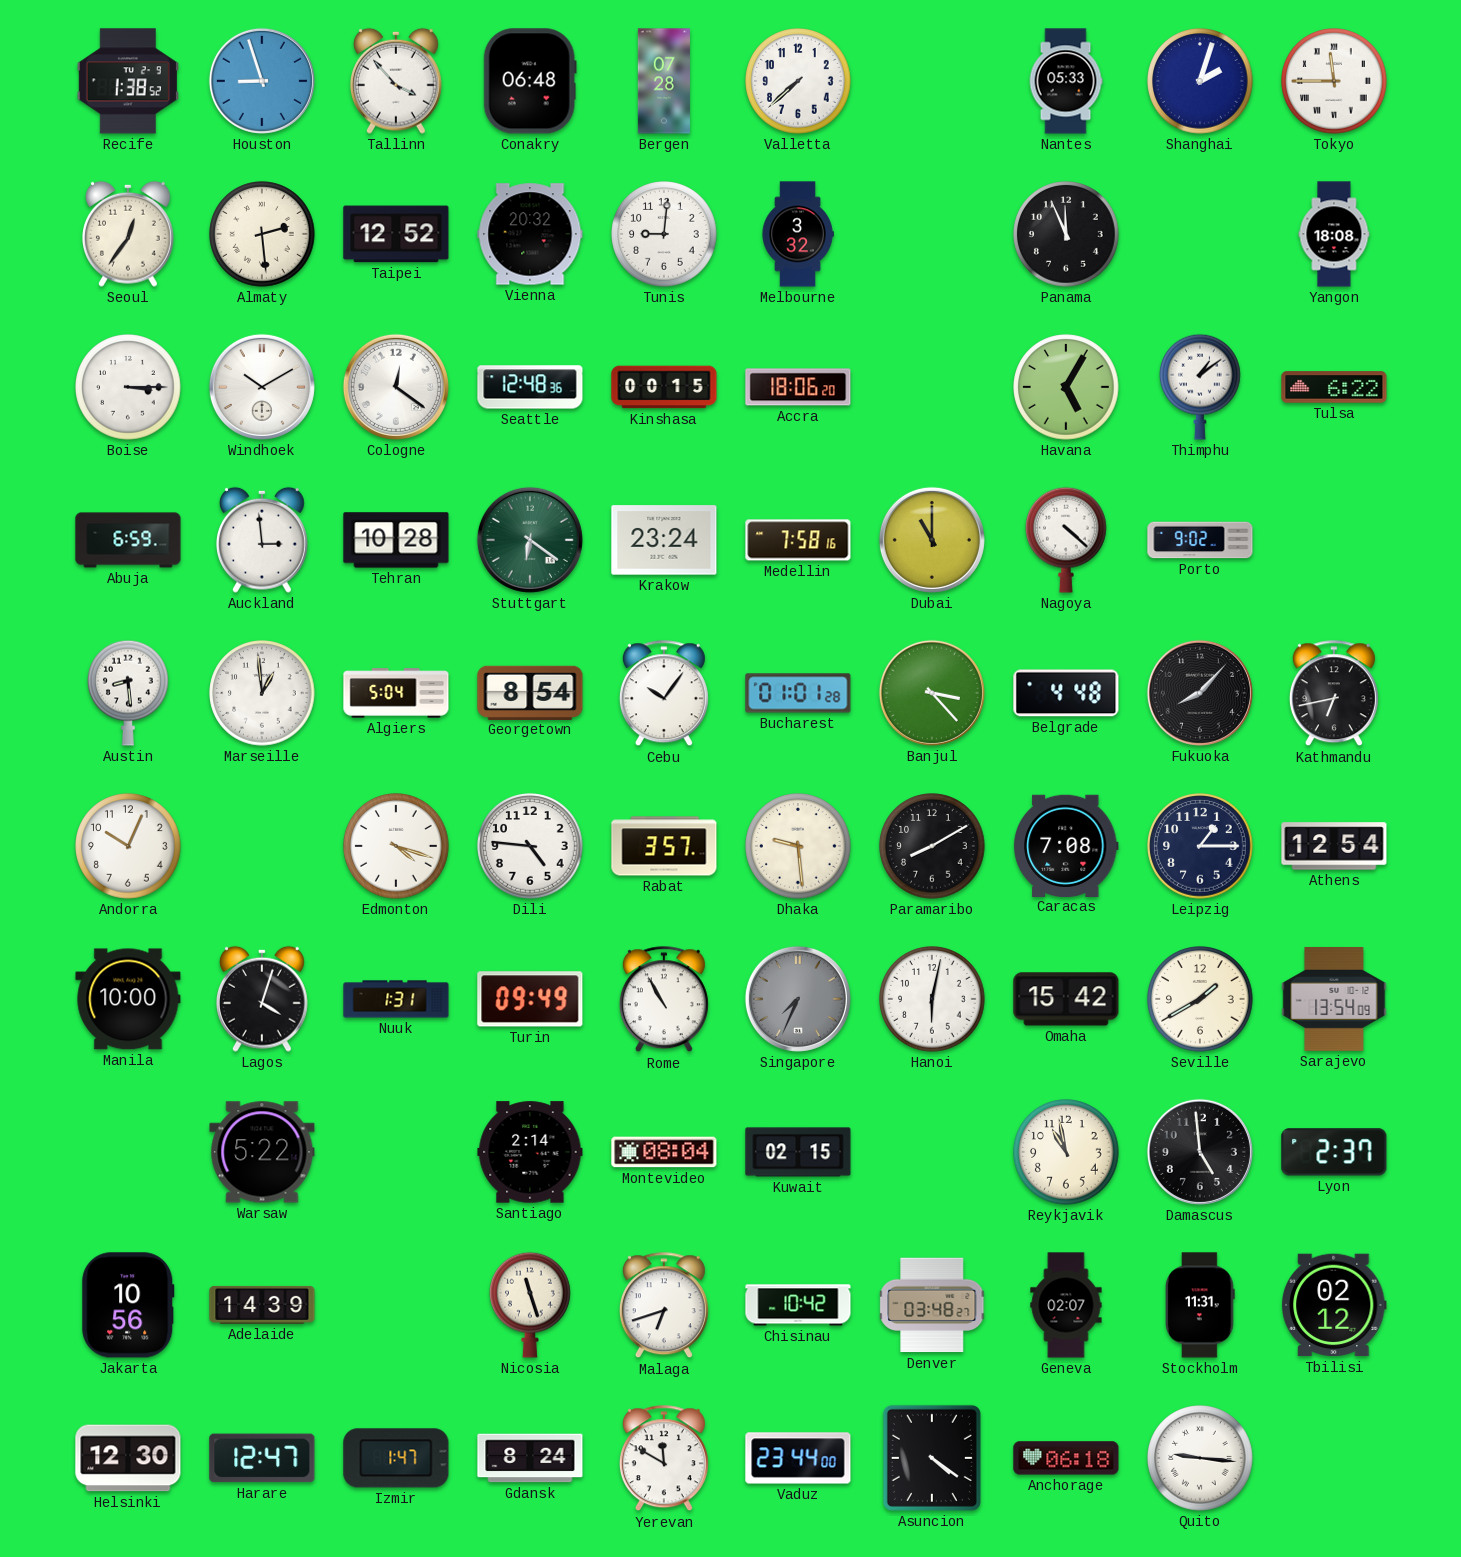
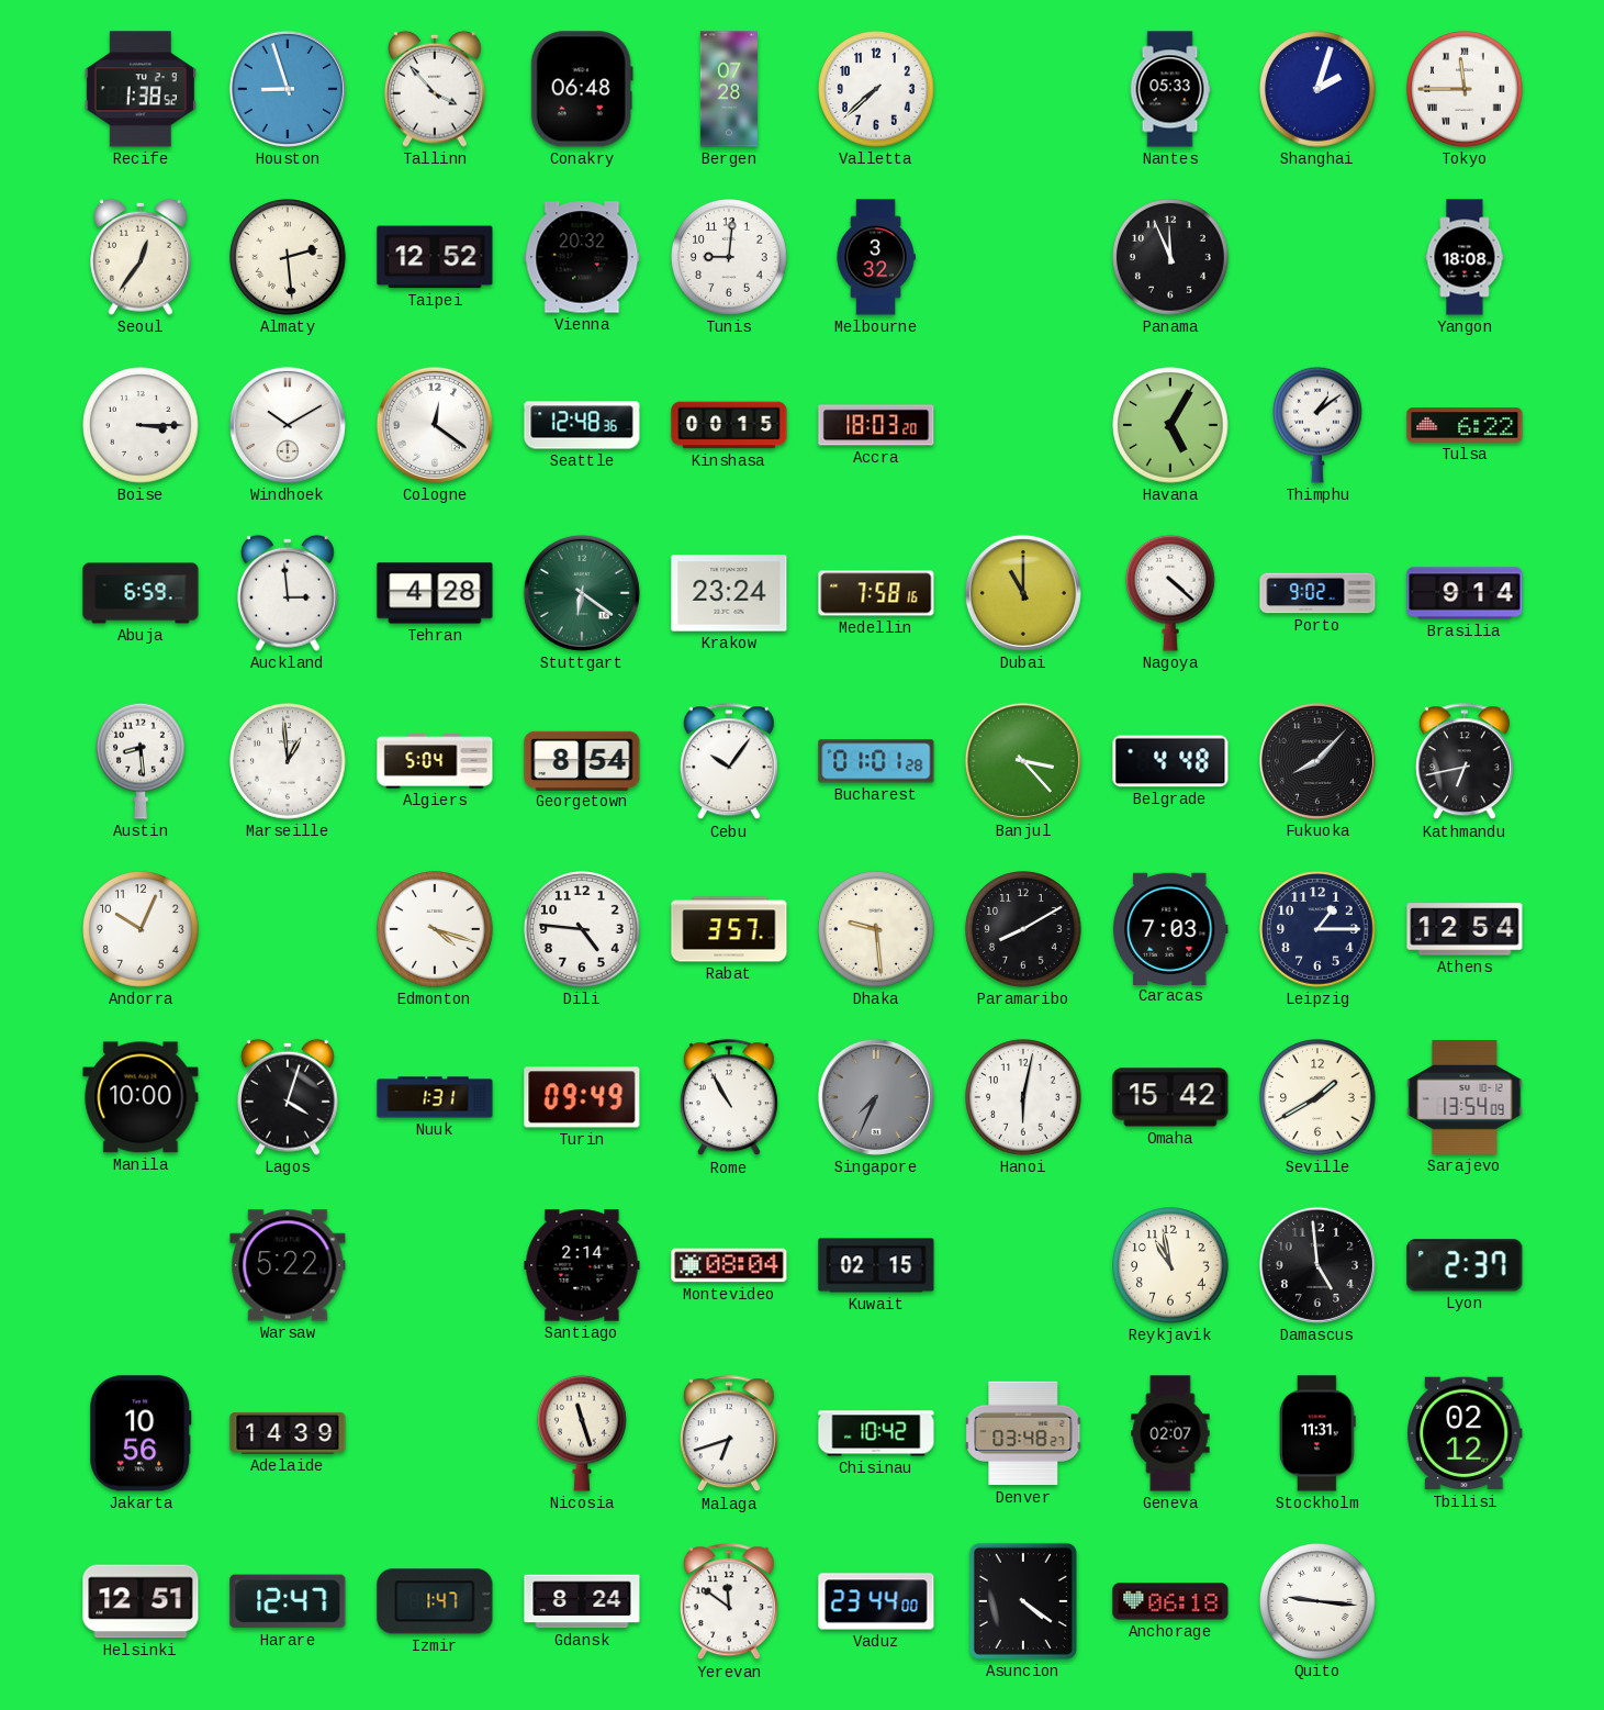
Accra: 18:06 -> 18:03 (876, 425)
Tehran: 10:28 -> 4:28 (435, 593)
Brasilia: none -> 9:14 (1465, 593)
Caracas: 7:08 -> 7:03 (1170, 928)
Helsinki: 12:30 -> 12:51 (141, 1601)
Yerevan: 11:50 -> 11:51 (729, 1602)
